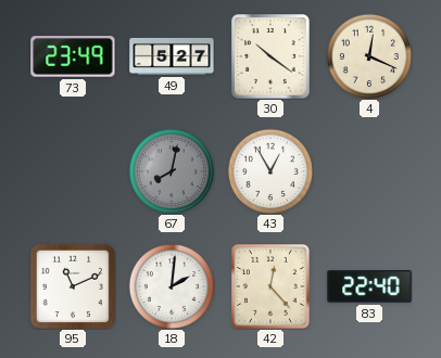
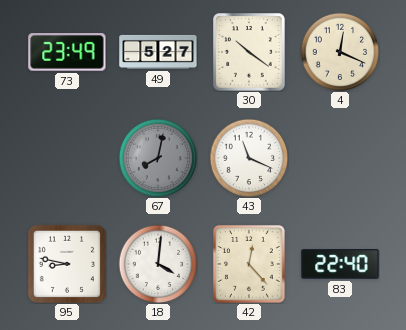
43: 12:55 -> 11:19 (249, 158)
95: 11:11 -> 8:47 (67, 264)
18: 2:01 -> 4:01 (158, 264)
